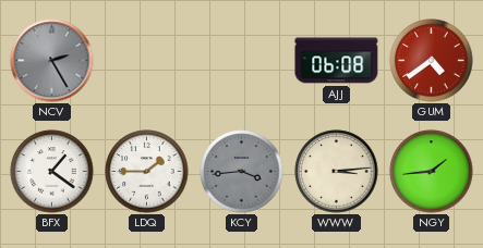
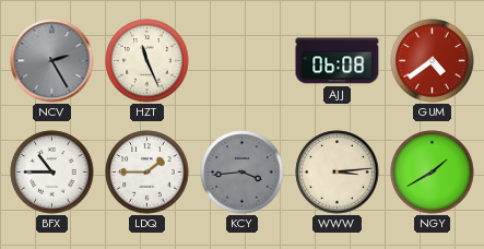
HZT: none -> 11:26 (147, 61)
BFX: 1:21 -> 10:45 (52, 173)
NGY: 1:44 -> 1:40 (433, 173)
